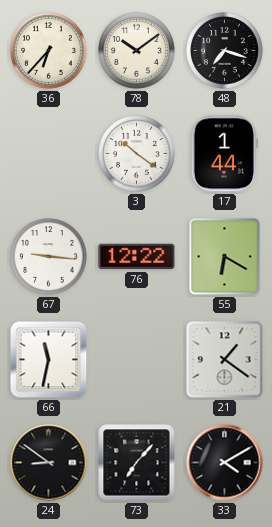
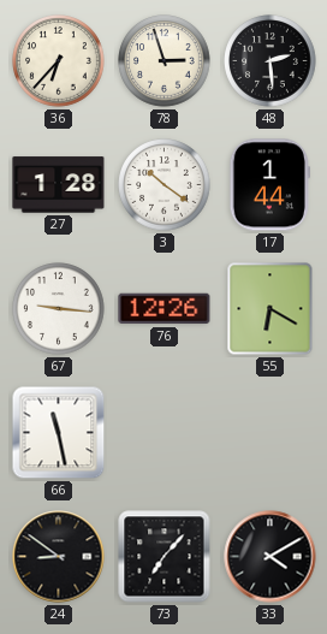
78: 10:09 -> 2:57 (165, 61)
48: 7:18 -> 2:29 (270, 61)
27: none -> 1:28 (59, 185)
76: 12:22 -> 12:26 (165, 309)
66: 11:32 -> 11:28 (59, 433)
21: 1:21 -> none (225, 360)
